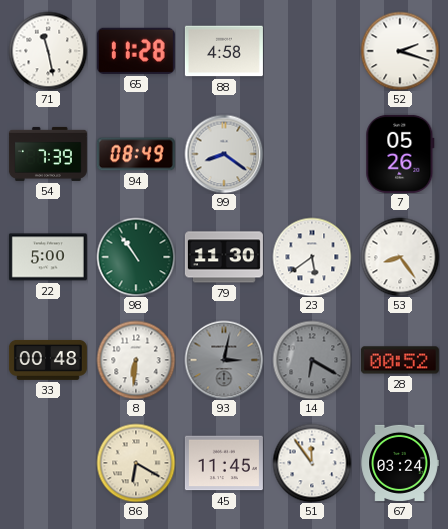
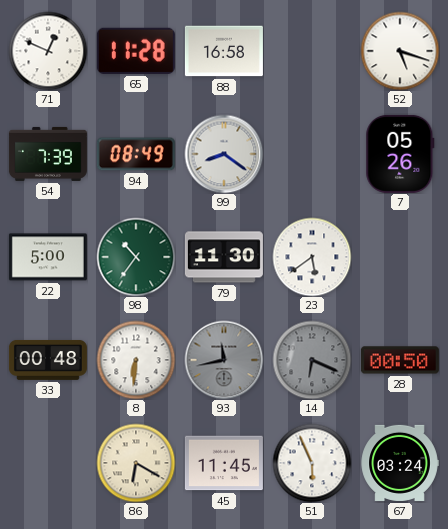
71: 11:28 -> 12:49 (48, 51)
88: 4:58 -> 16:58 (224, 51)
52: 2:18 -> 5:18 (400, 51)
98: 10:54 -> 10:36 (136, 257)
53: 8:24 -> none (400, 257)
93: 3:02 -> 11:43 (224, 360)
14: 6:20 -> 6:19 (312, 360)
28: 00:52 -> 00:50 (400, 360)
51: 11:54 -> 5:56 (312, 463)
